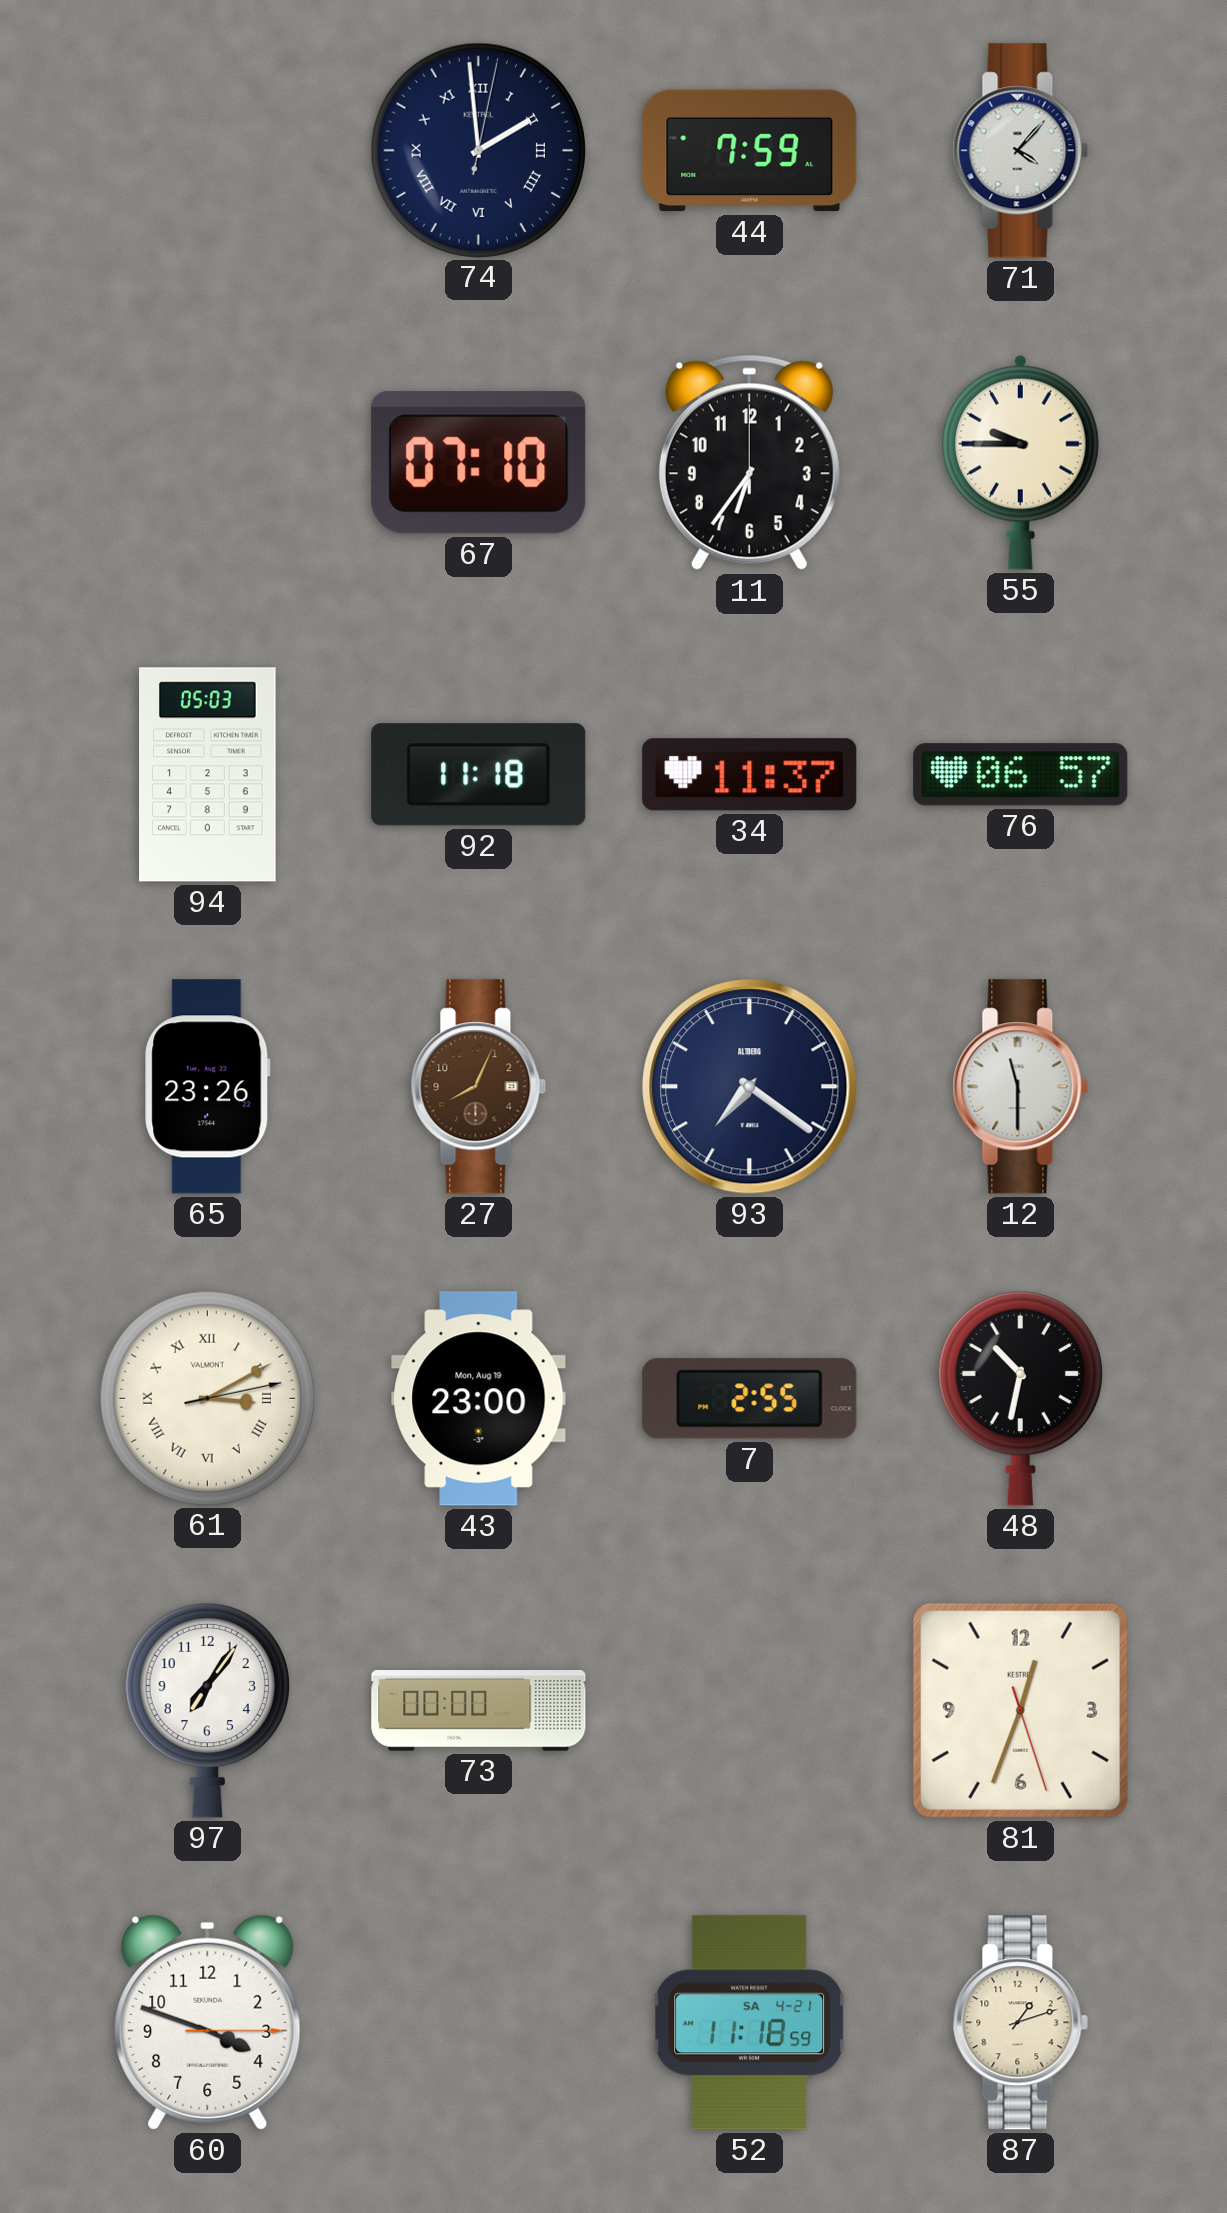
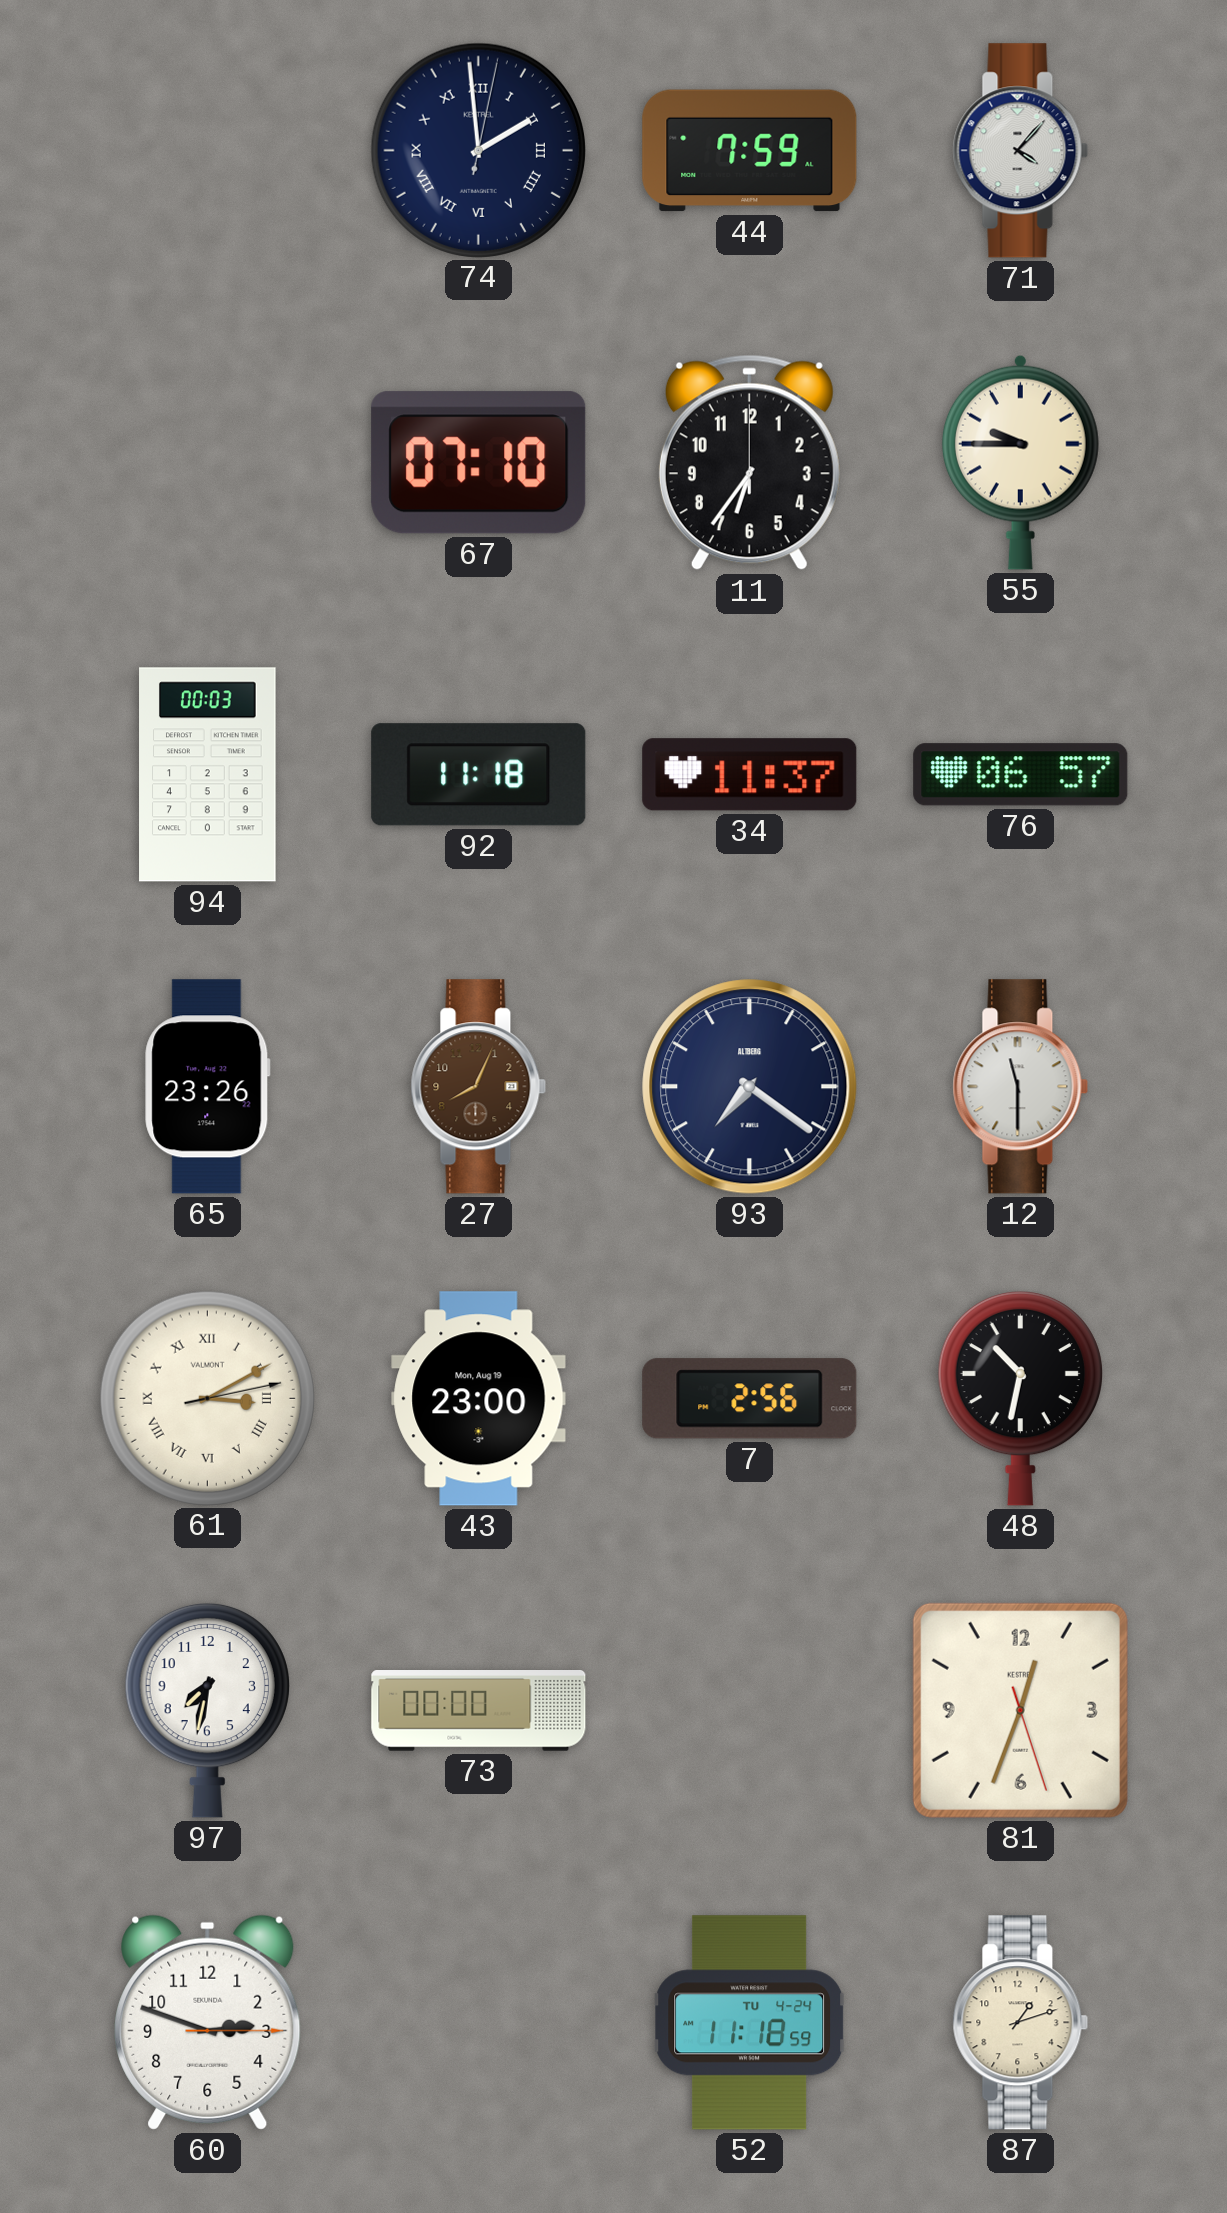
94: 05:03 -> 00:03 (208, 775)
7: 2:55 -> 2:56 (750, 1399)
97: 7:06 -> 7:32 (207, 1710)
60: 3:48 -> 2:48 (208, 2022)
52 date: SA 4-21 -> TU 4-24 (750, 2023)
